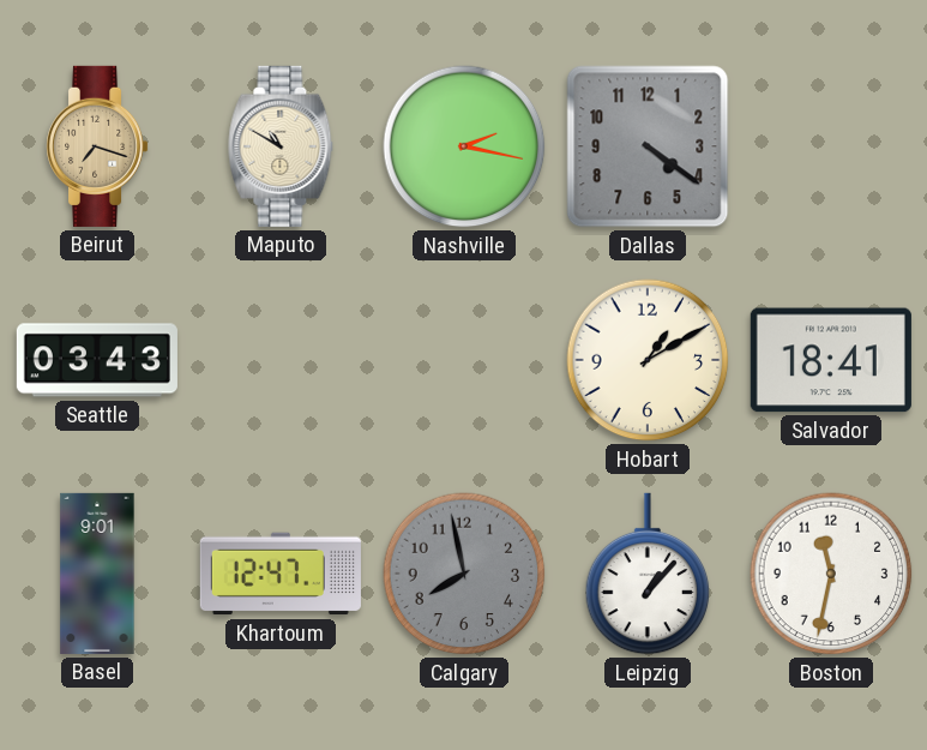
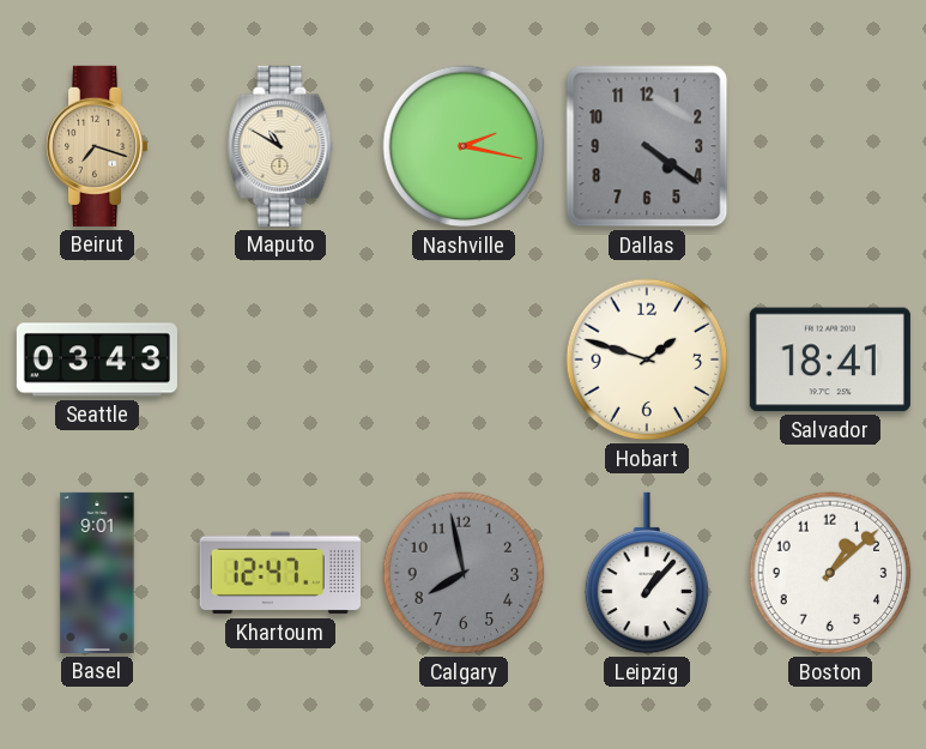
Hobart: 1:10 -> 1:48 (647, 360)
Boston: 11:32 -> 1:08 (830, 573)
